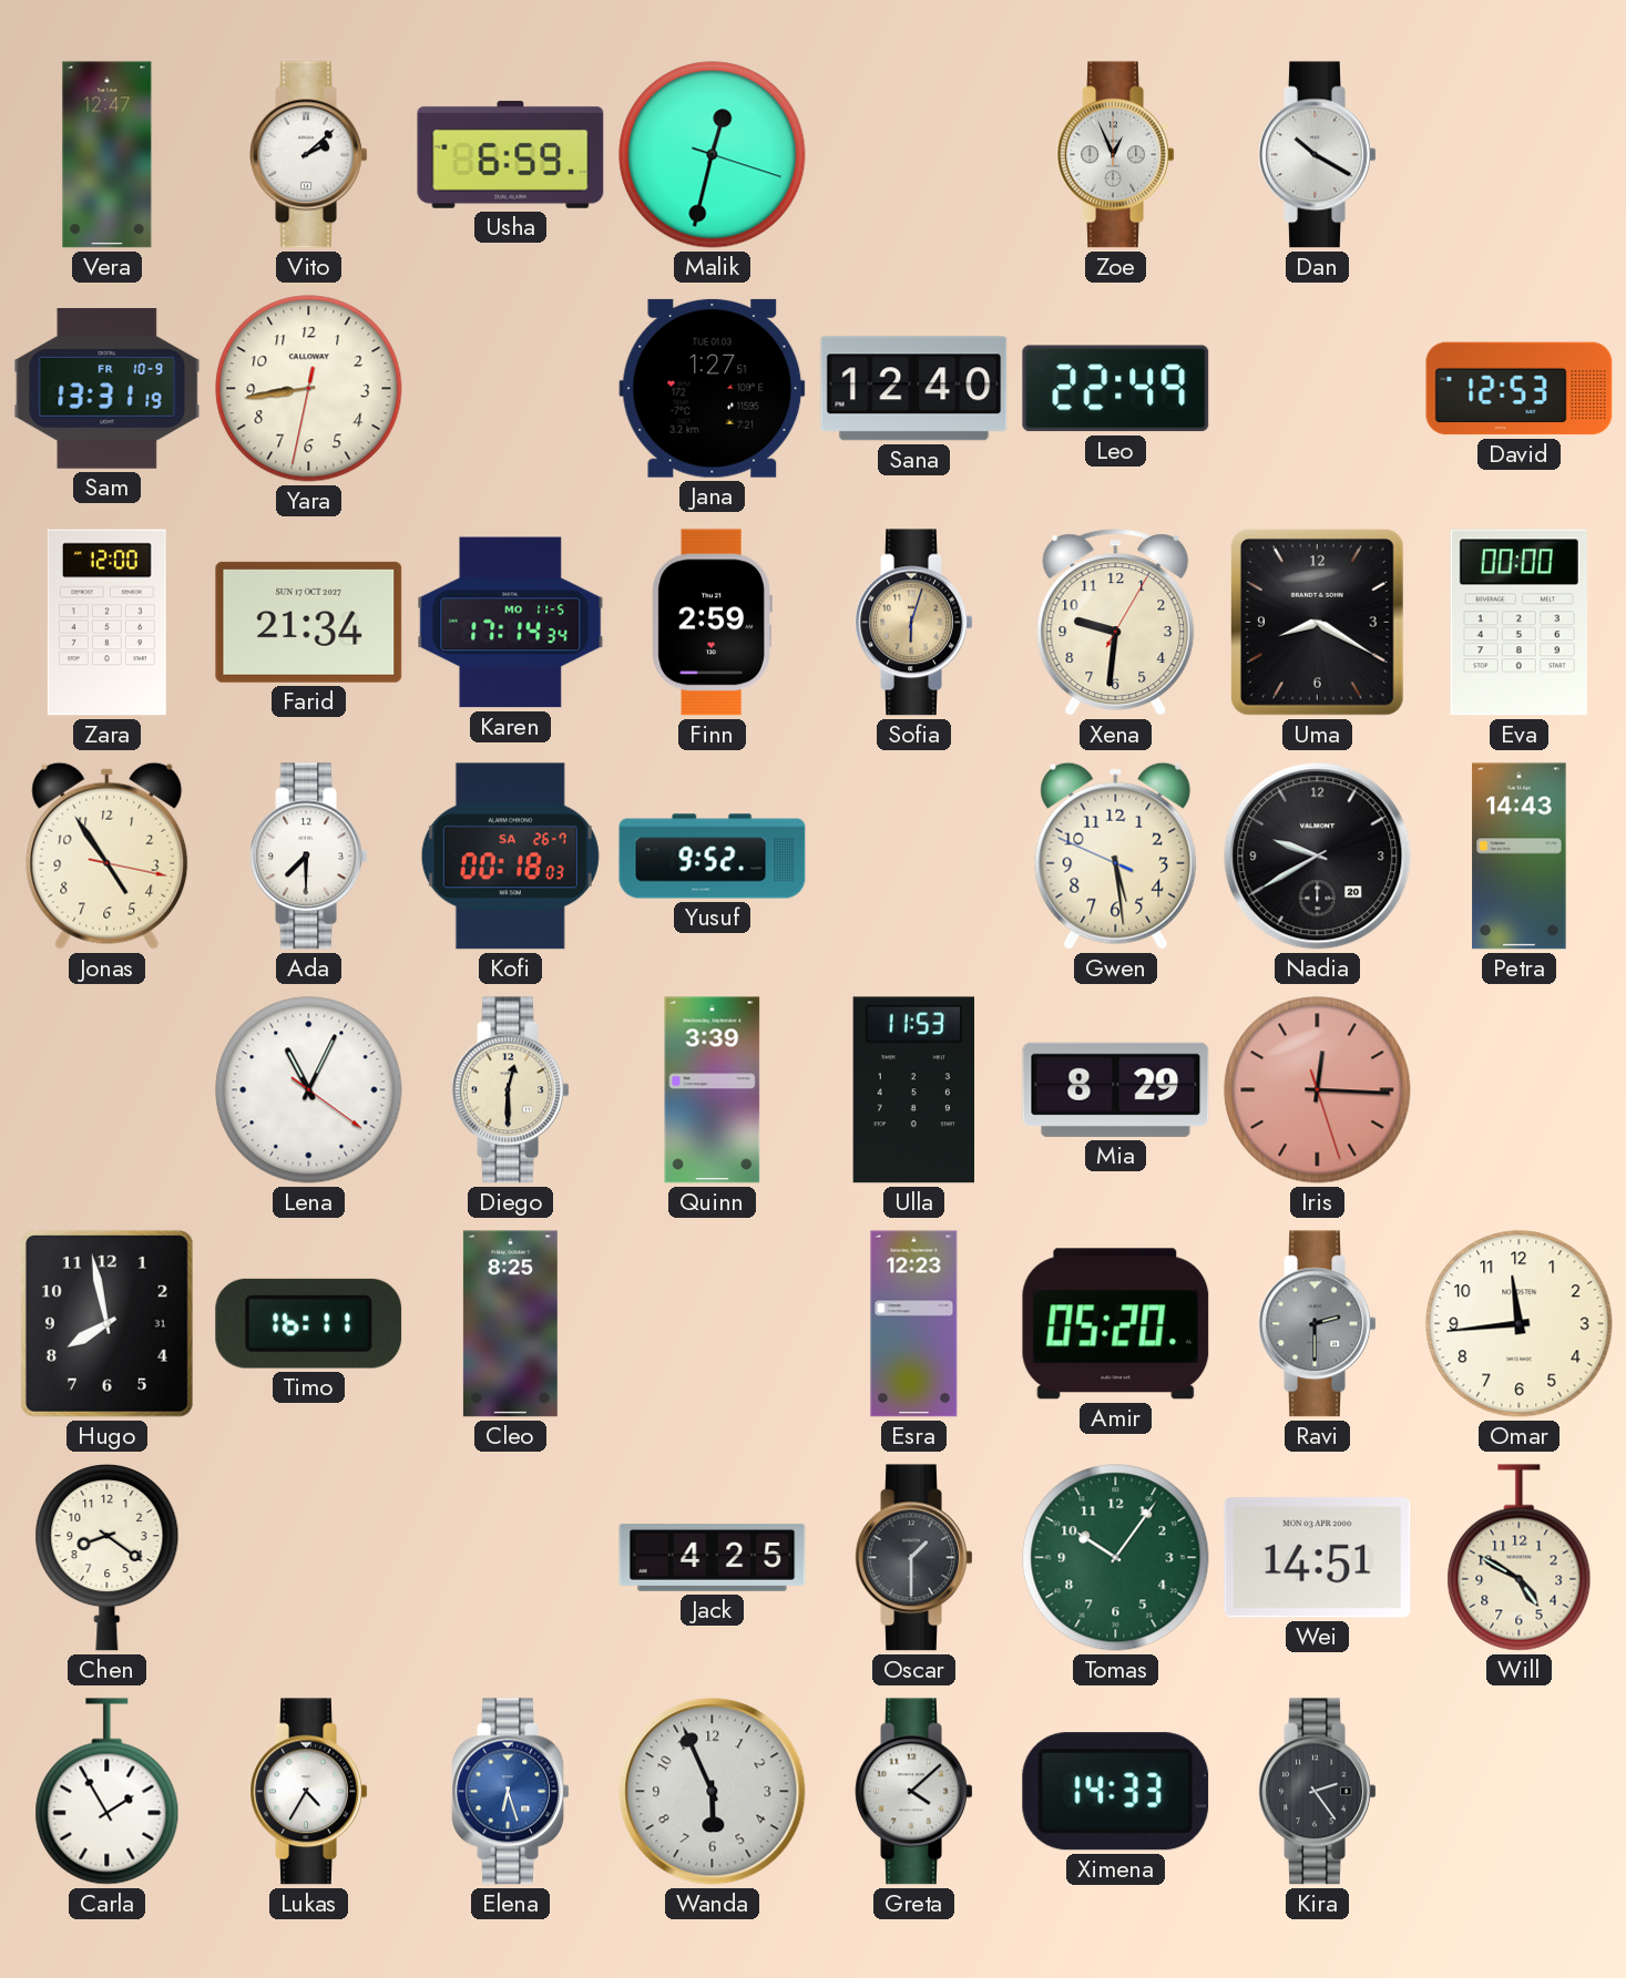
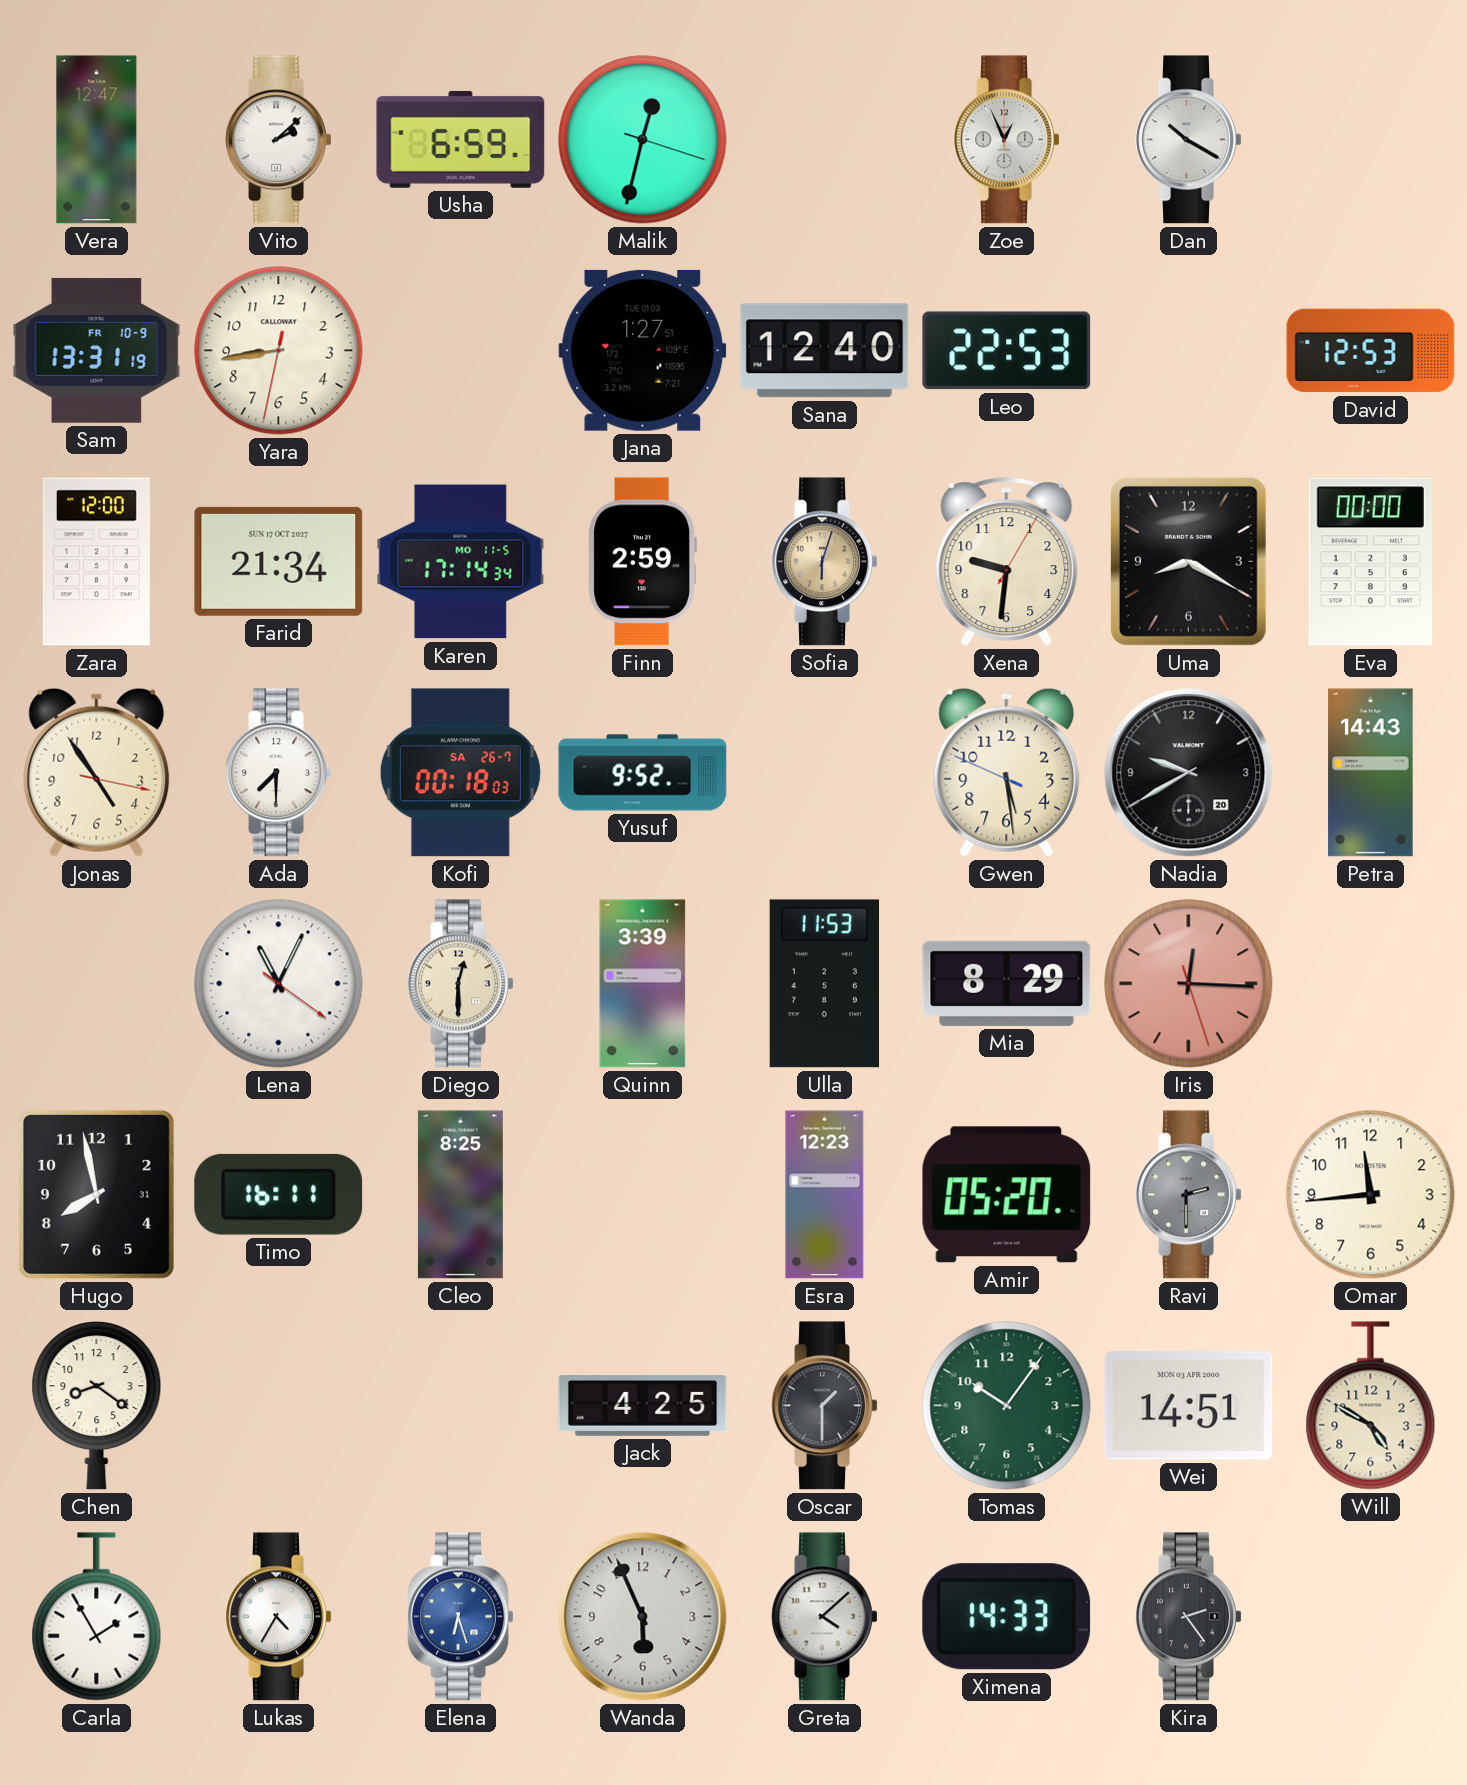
Leo: 22:49 -> 22:53 (1007, 351)
